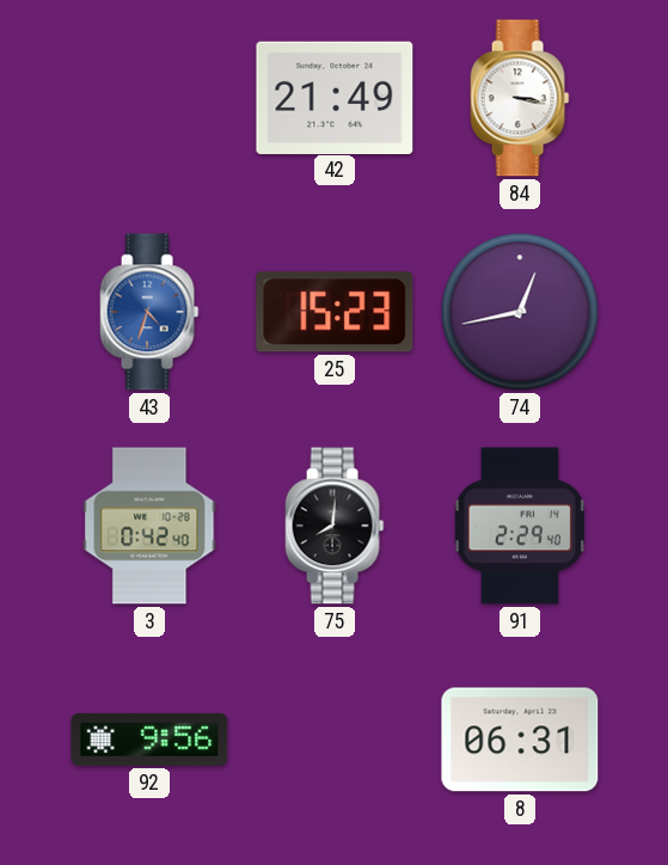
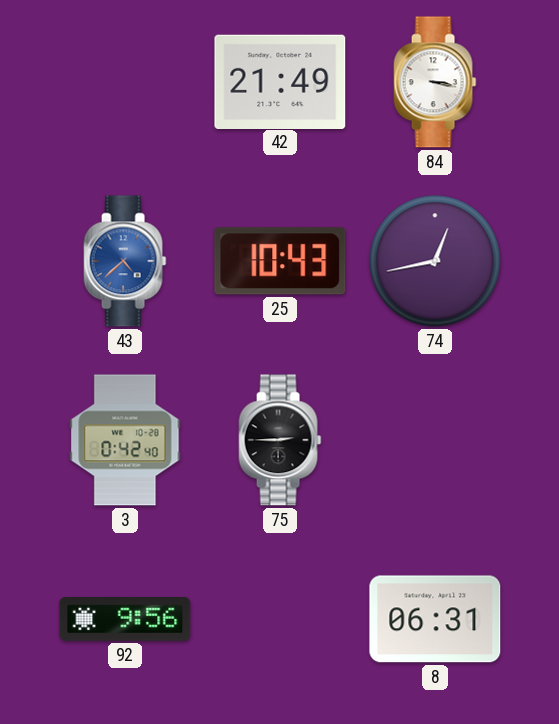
43: 4:33 -> 4:38 (125, 261)
25: 15:23 -> 10:43 (280, 261)
75: 8:01 -> 2:45 (280, 440)
91: 2:29 -> none (520, 526)
